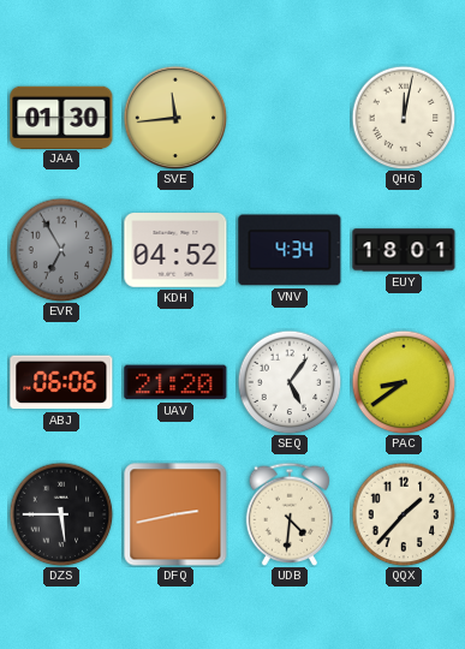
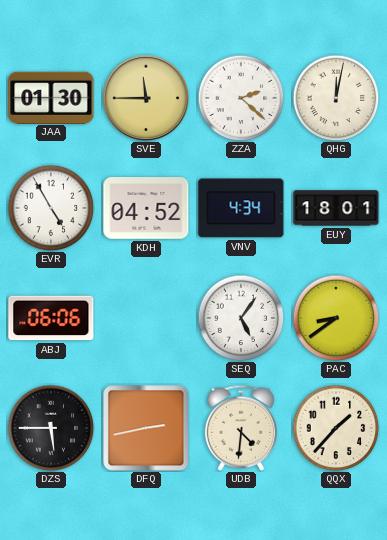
SVE: 11:44 -> 11:45 (146, 98)
ZZA: none -> 2:22 (241, 98)
EVR: 6:55 -> 4:55 (51, 208)
EVR dial: grey -> white (51, 208)
UAV: 21:20 -> none (175, 382)
